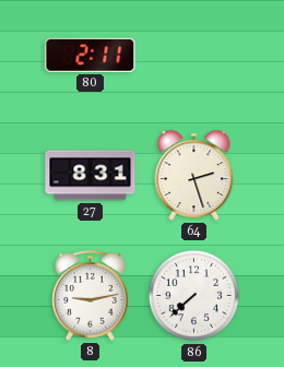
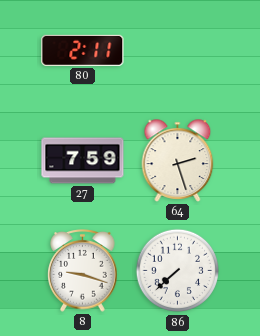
27: 8:31 -> 7:59 (83, 161)
8: 9:13 -> 9:18 (83, 271)
